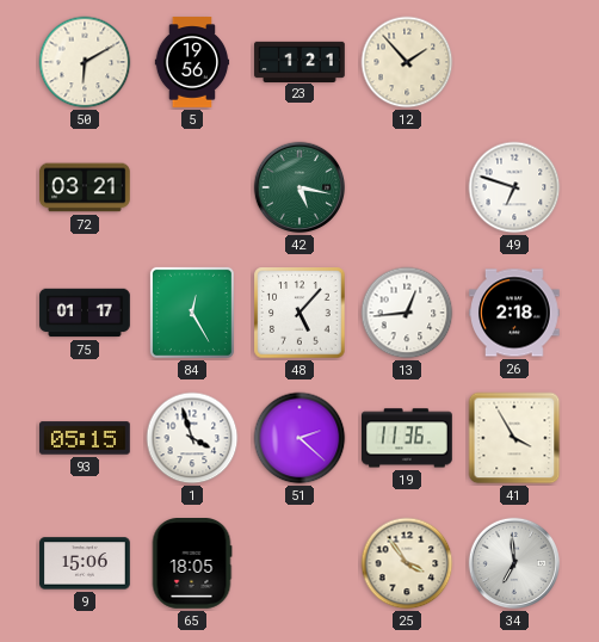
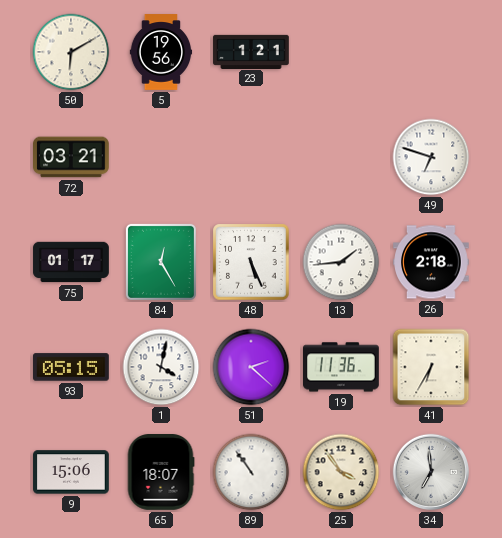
12: 1:53 -> none (407, 62)
42: 5:17 -> none (299, 187)
48: 5:07 -> 5:26 (251, 262)
13: 12:44 -> 1:44 (341, 262)
1: 3:57 -> 4:02 (161, 367)
41: 3:55 -> 6:35 (431, 367)
65: 18:05 -> 18:07 (161, 473)
89: none -> 10:54 (251, 472)
